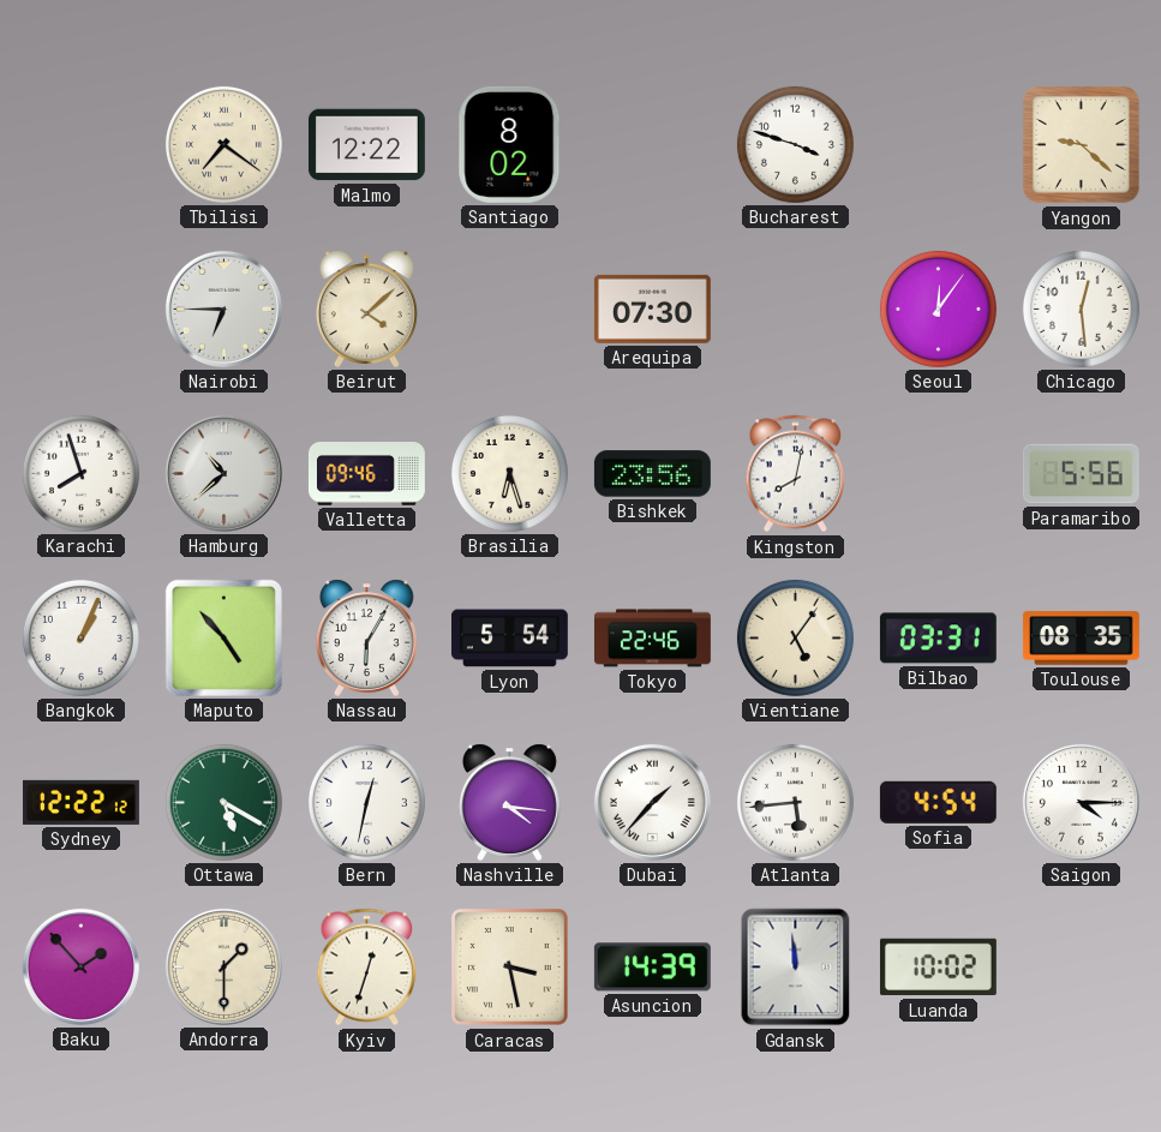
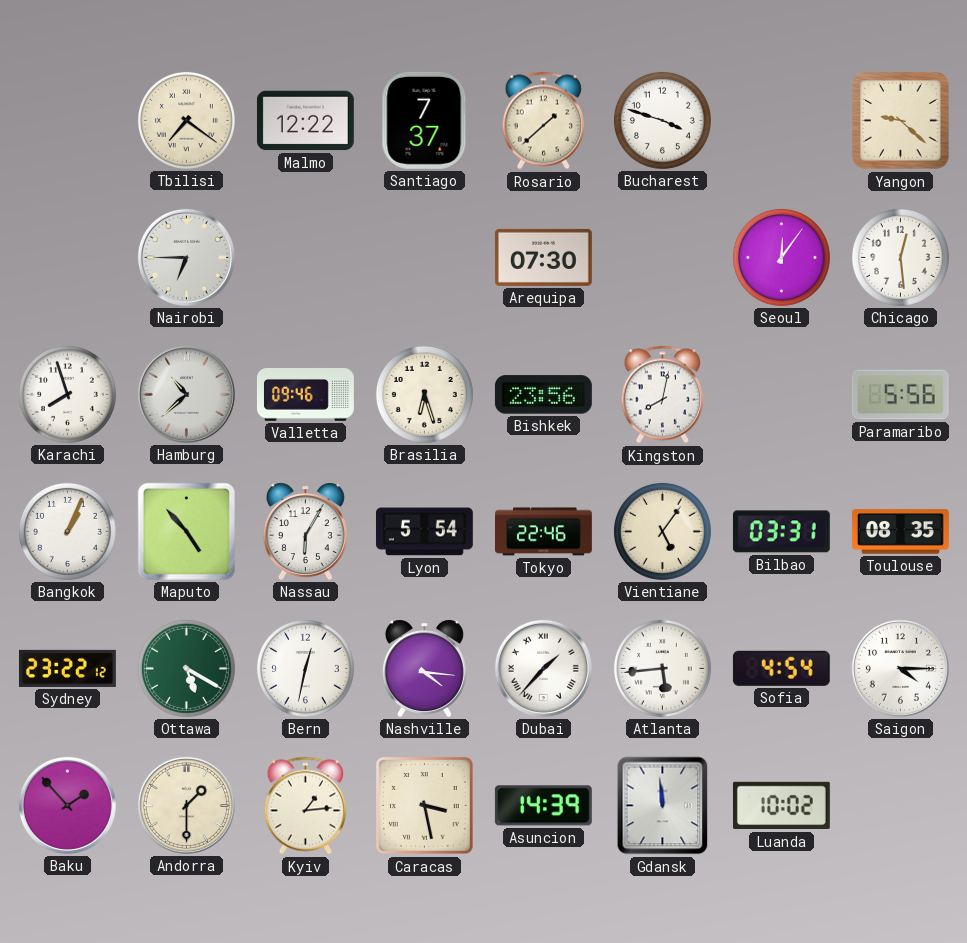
Santiago: 8:02 -> 7:37 (425, 120)
Rosario: none -> 1:38 (543, 121)
Beirut: 4:08 -> none (366, 309)
Sydney: 12:22 -> 23:22 (67, 668)
Kyiv: 12:33 -> 1:14 (305, 806)
